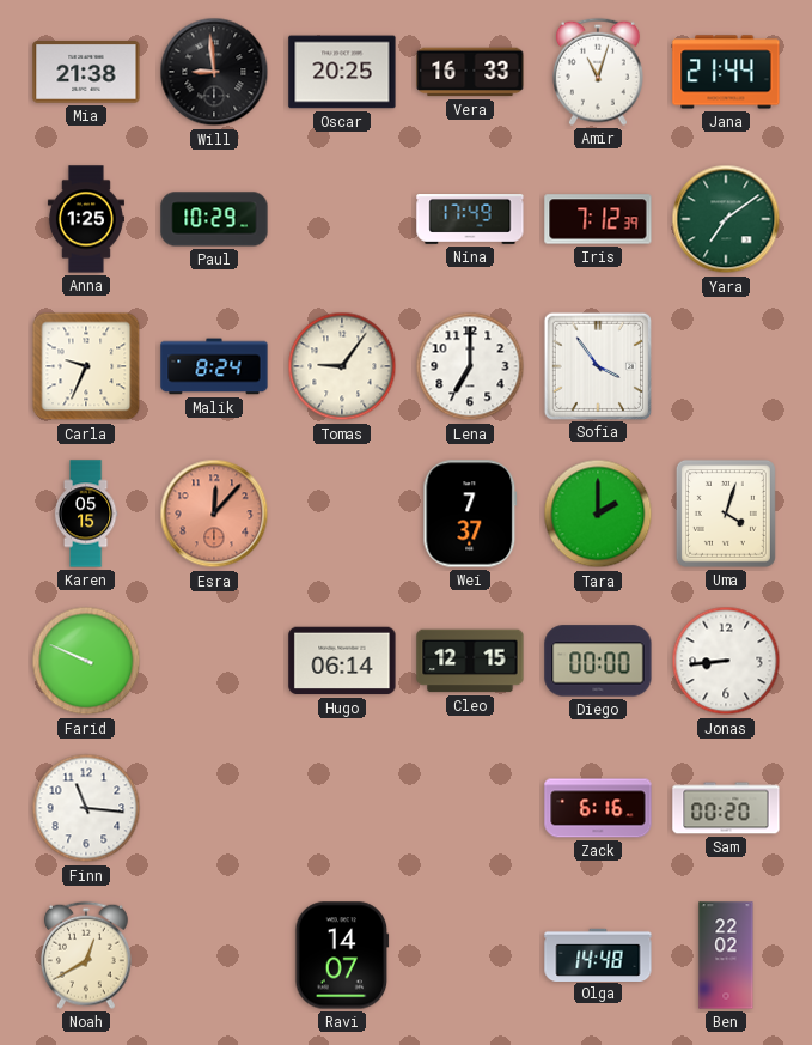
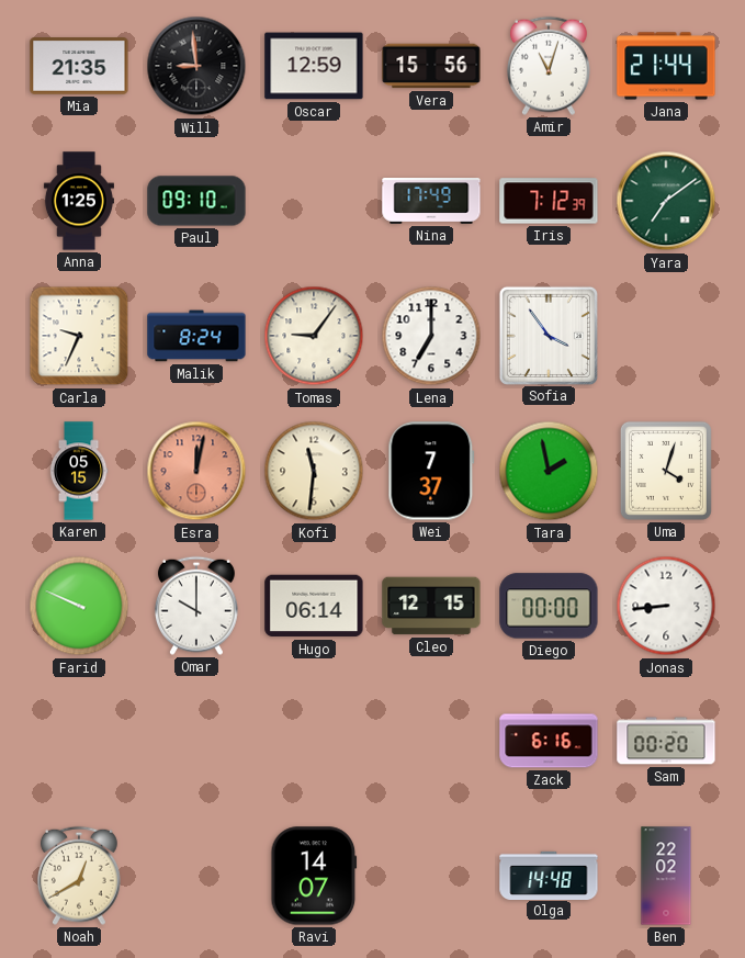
Mia: 21:38 -> 21:35 (79, 67)
Oscar: 20:25 -> 12:59 (314, 66)
Vera: 16:33 -> 15:56 (431, 66)
Paul: 10:29 -> 09:10 (196, 201)
Esra: 12:07 -> 12:02 (196, 471)
Kofi: none -> 11:31 (314, 471)
Tara: 2:00 -> 1:58 (549, 471)
Omar: none -> 10:00 (196, 606)
Finn: 11:16 -> none (86, 808)
